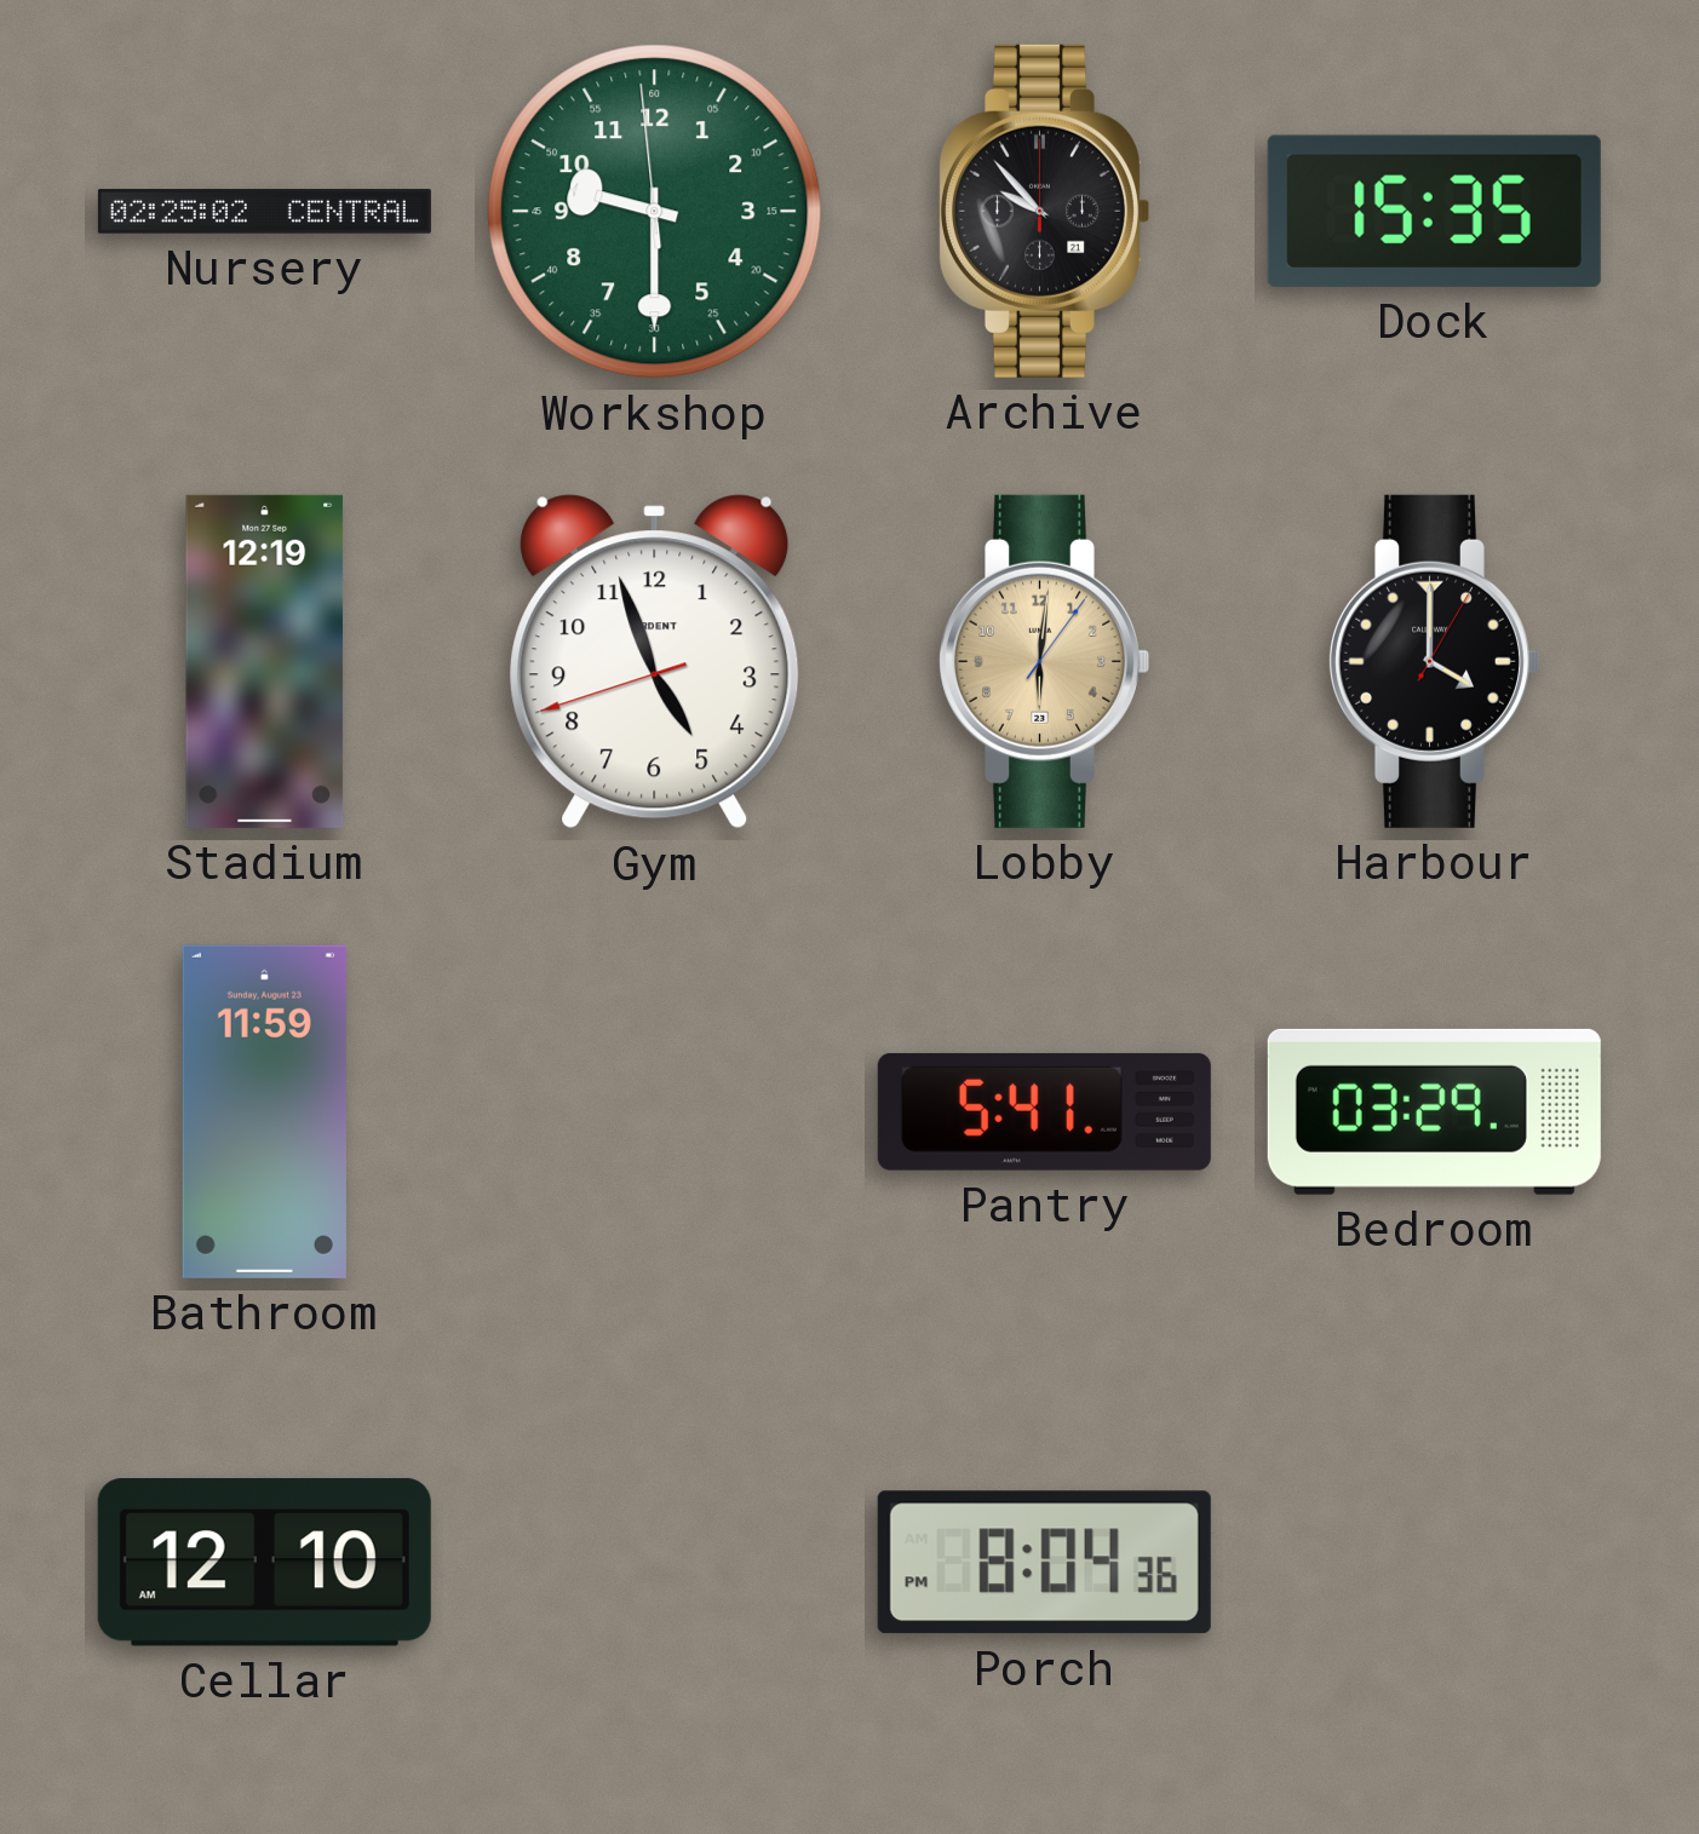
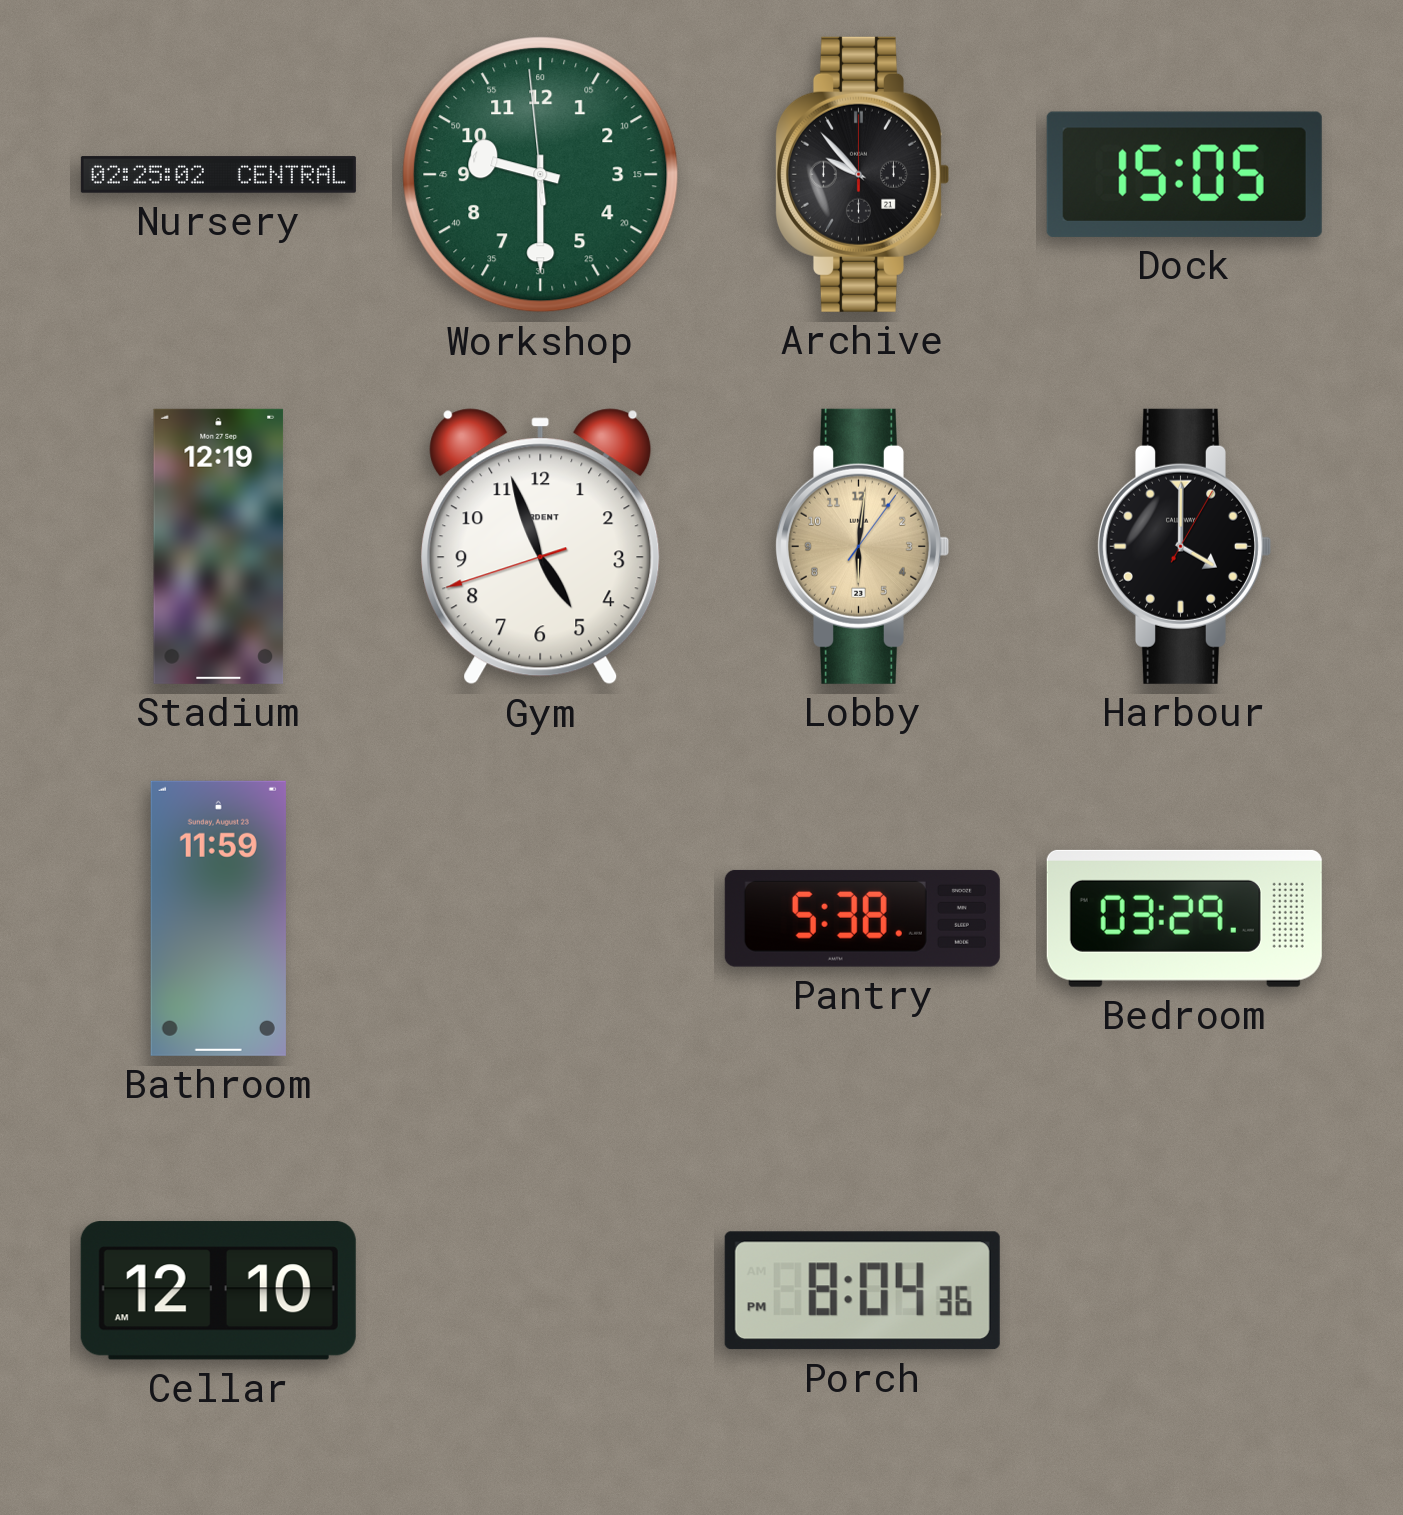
Dock: 15:35 -> 15:05 (1184, 174)
Pantry: 5:41 -> 5:38 (862, 918)
